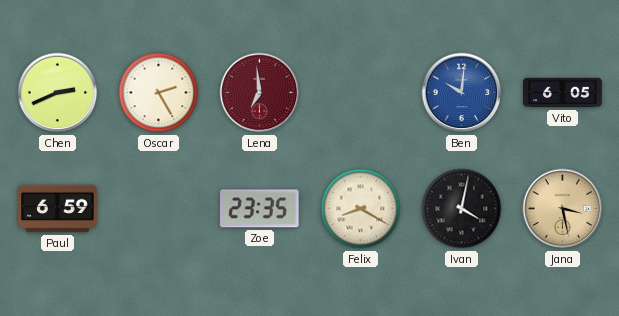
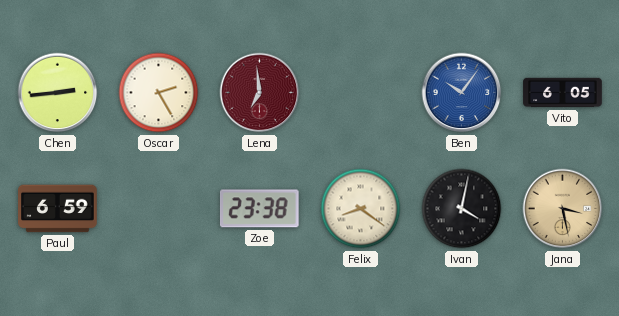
Chen: 2:41 -> 2:44 (58, 93)
Ben: 10:01 -> 10:06 (462, 93)
Zoe: 23:35 -> 23:38 (259, 209)
Felix: 8:20 -> 8:21 (361, 209)
